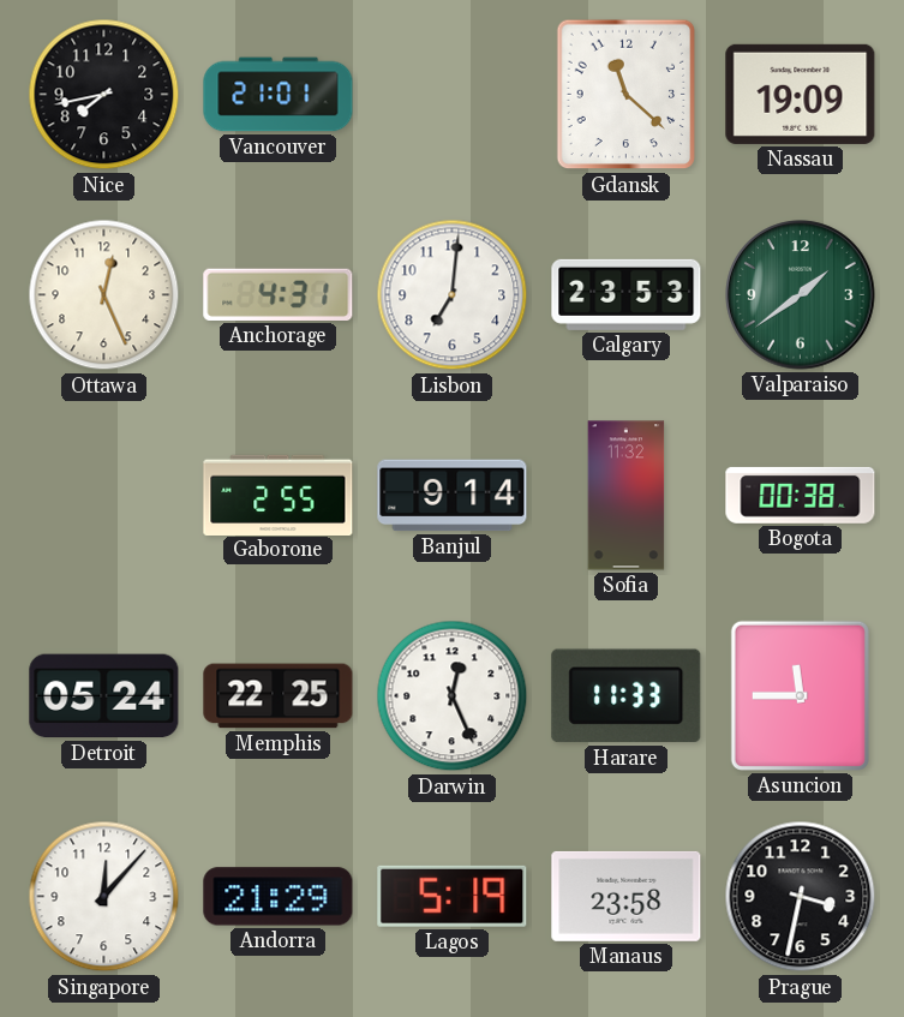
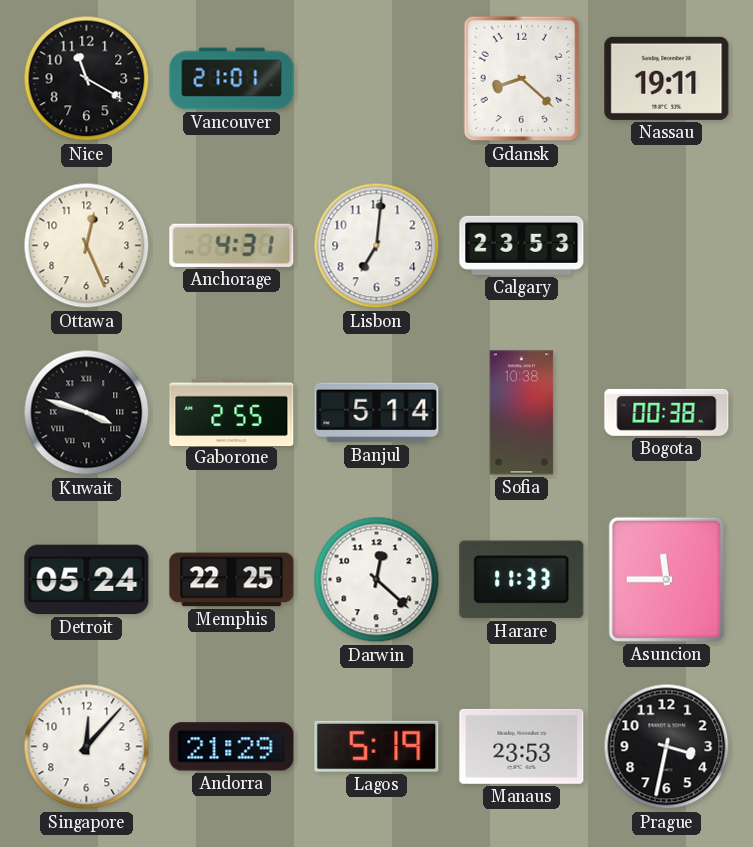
Nice: 7:43 -> 11:20 (87, 79)
Gdansk: 11:22 -> 8:22 (522, 79)
Nassau: 19:09 -> 19:11 (667, 78)
Valparaiso: 1:39 -> none (801, 295)
Kuwait: none -> 3:48 (87, 413)
Banjul: 9:14 -> 5:14 (377, 413)
Sofia: 11:32 -> 10:38 (522, 413)
Darwin: 12:26 -> 12:22 (377, 580)
Manaus: 23:58 -> 23:53 (522, 746)
